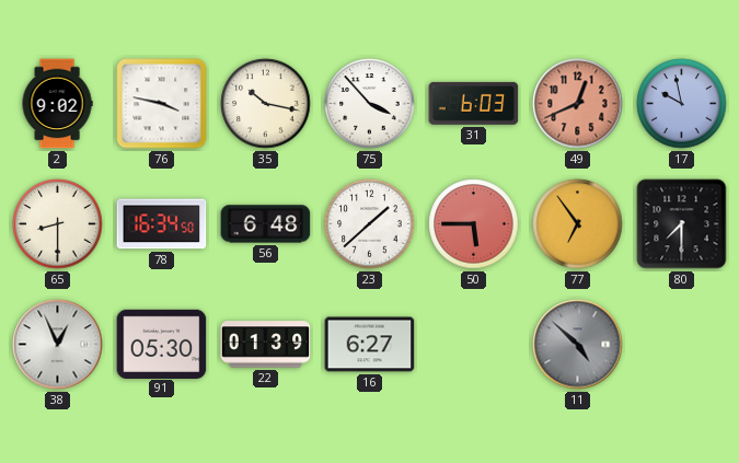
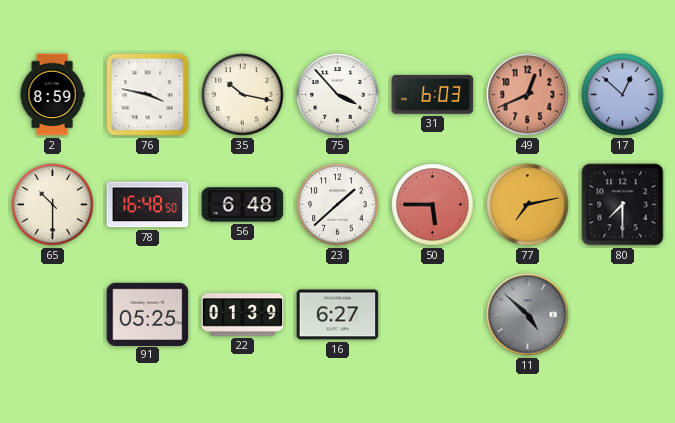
2: 9:02 -> 8:59 (52, 95)
17: 9:58 -> 12:52 (623, 95)
65: 8:30 -> 10:30 (53, 205)
78: 16:34 -> 16:48 (148, 205)
77: 6:54 -> 7:13 (528, 205)
38: 12:56 -> none (58, 345)
91: 05:30 -> 05:25 (148, 314)
